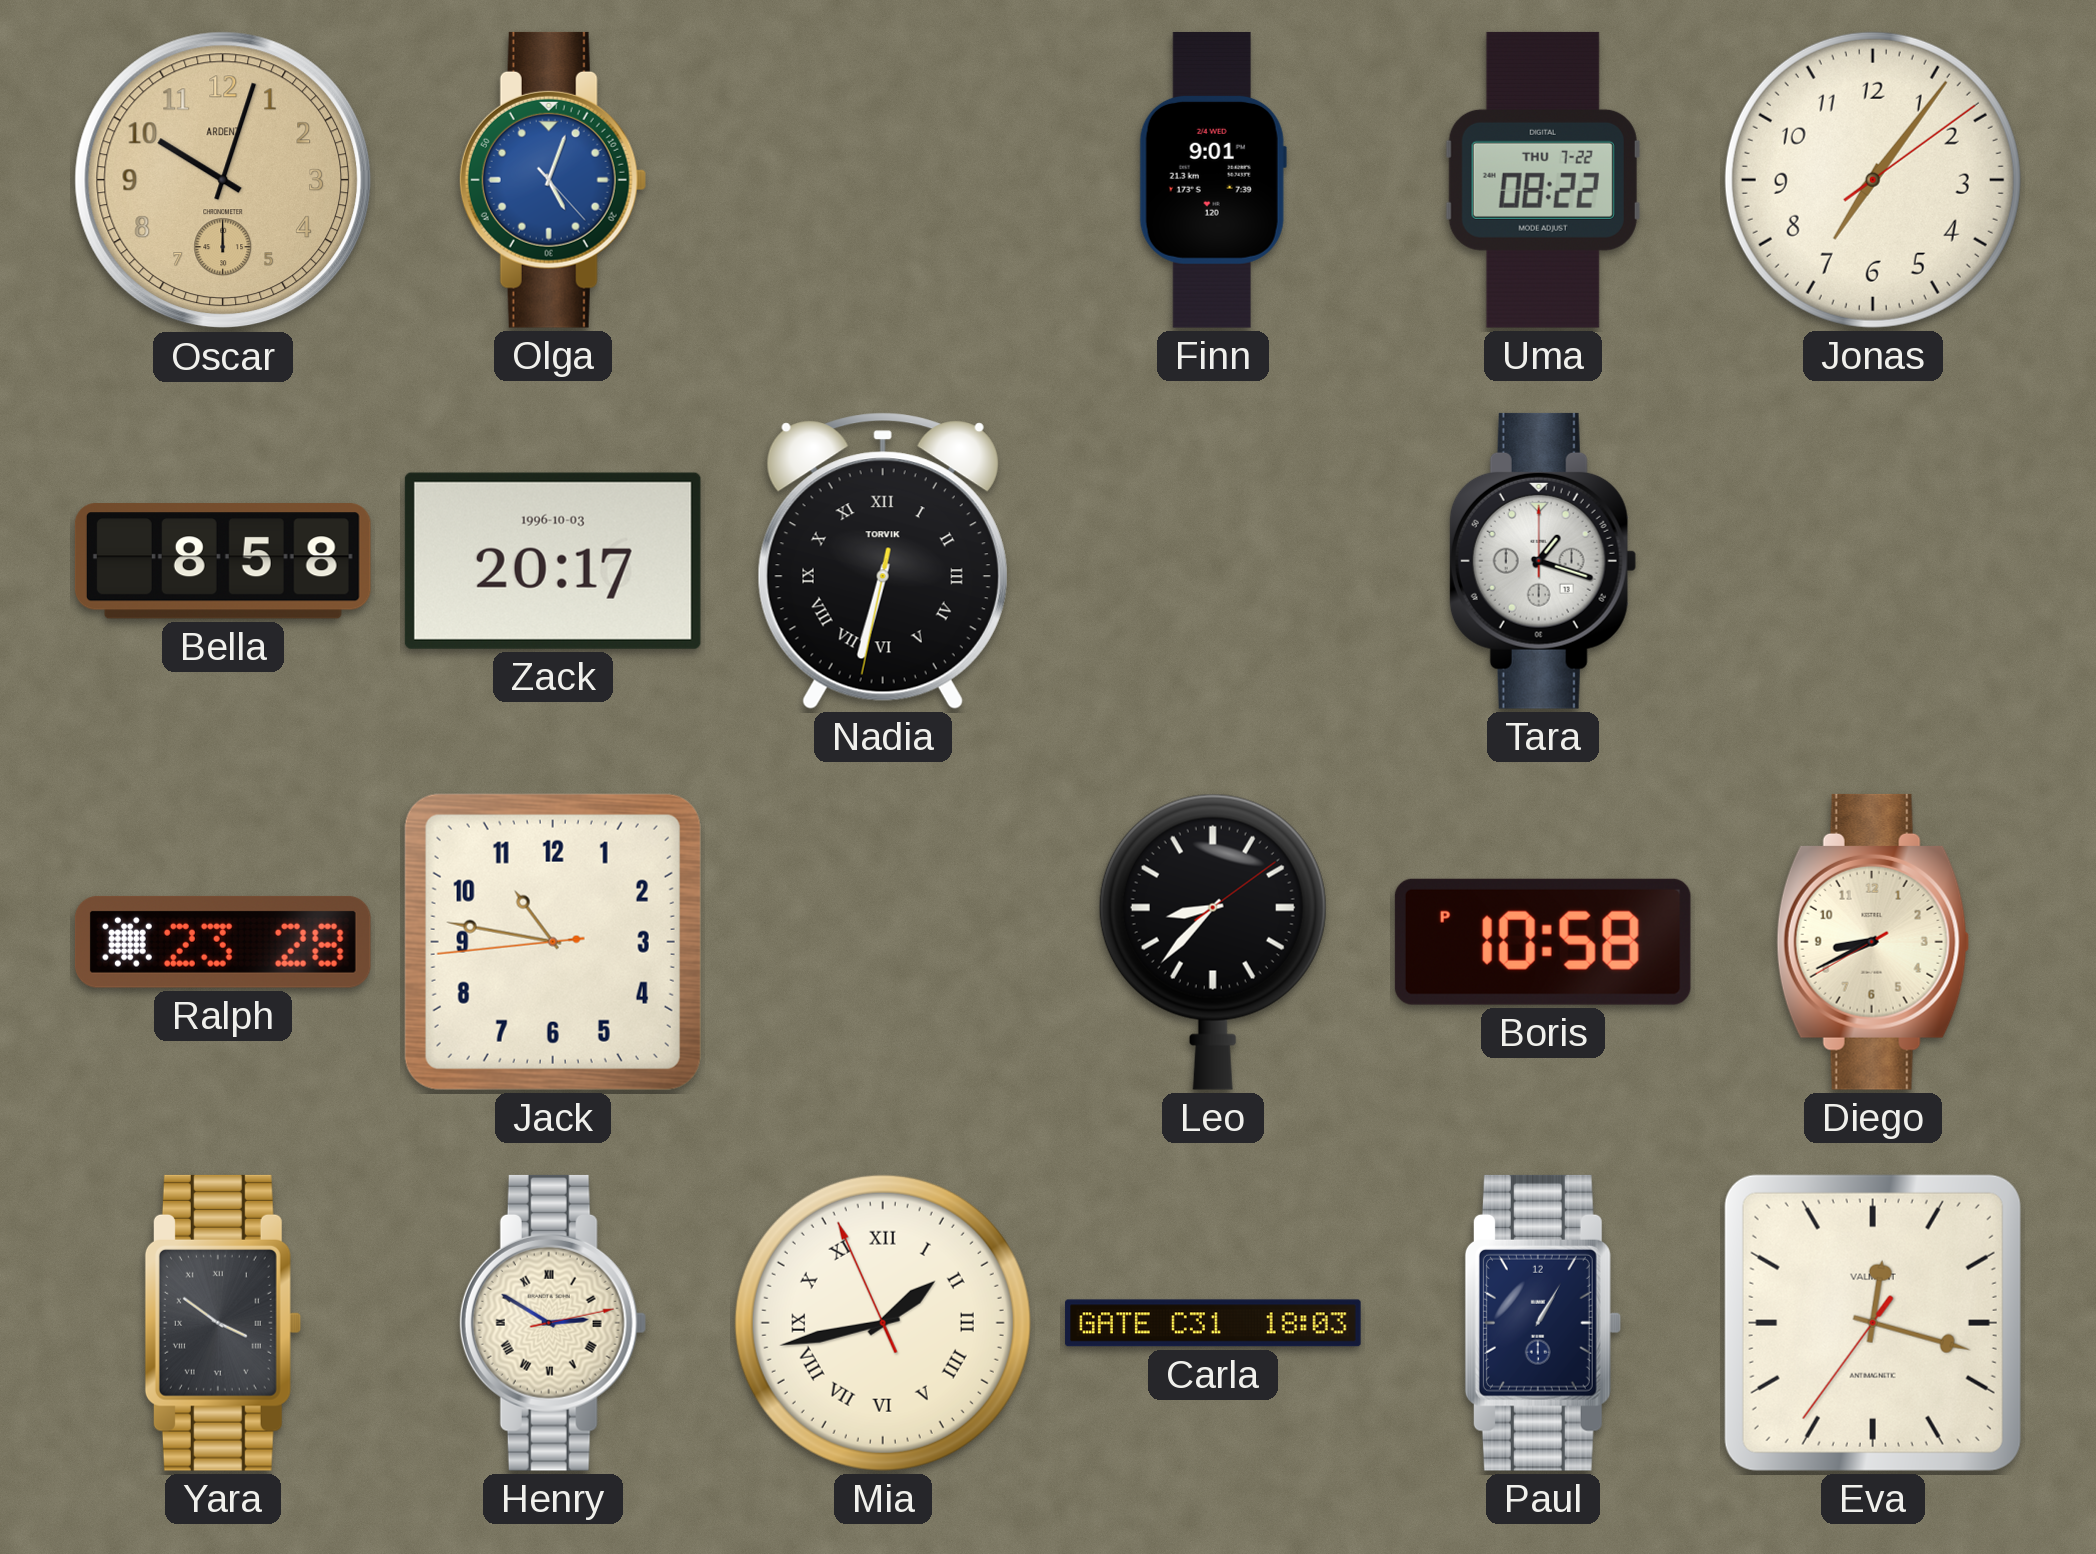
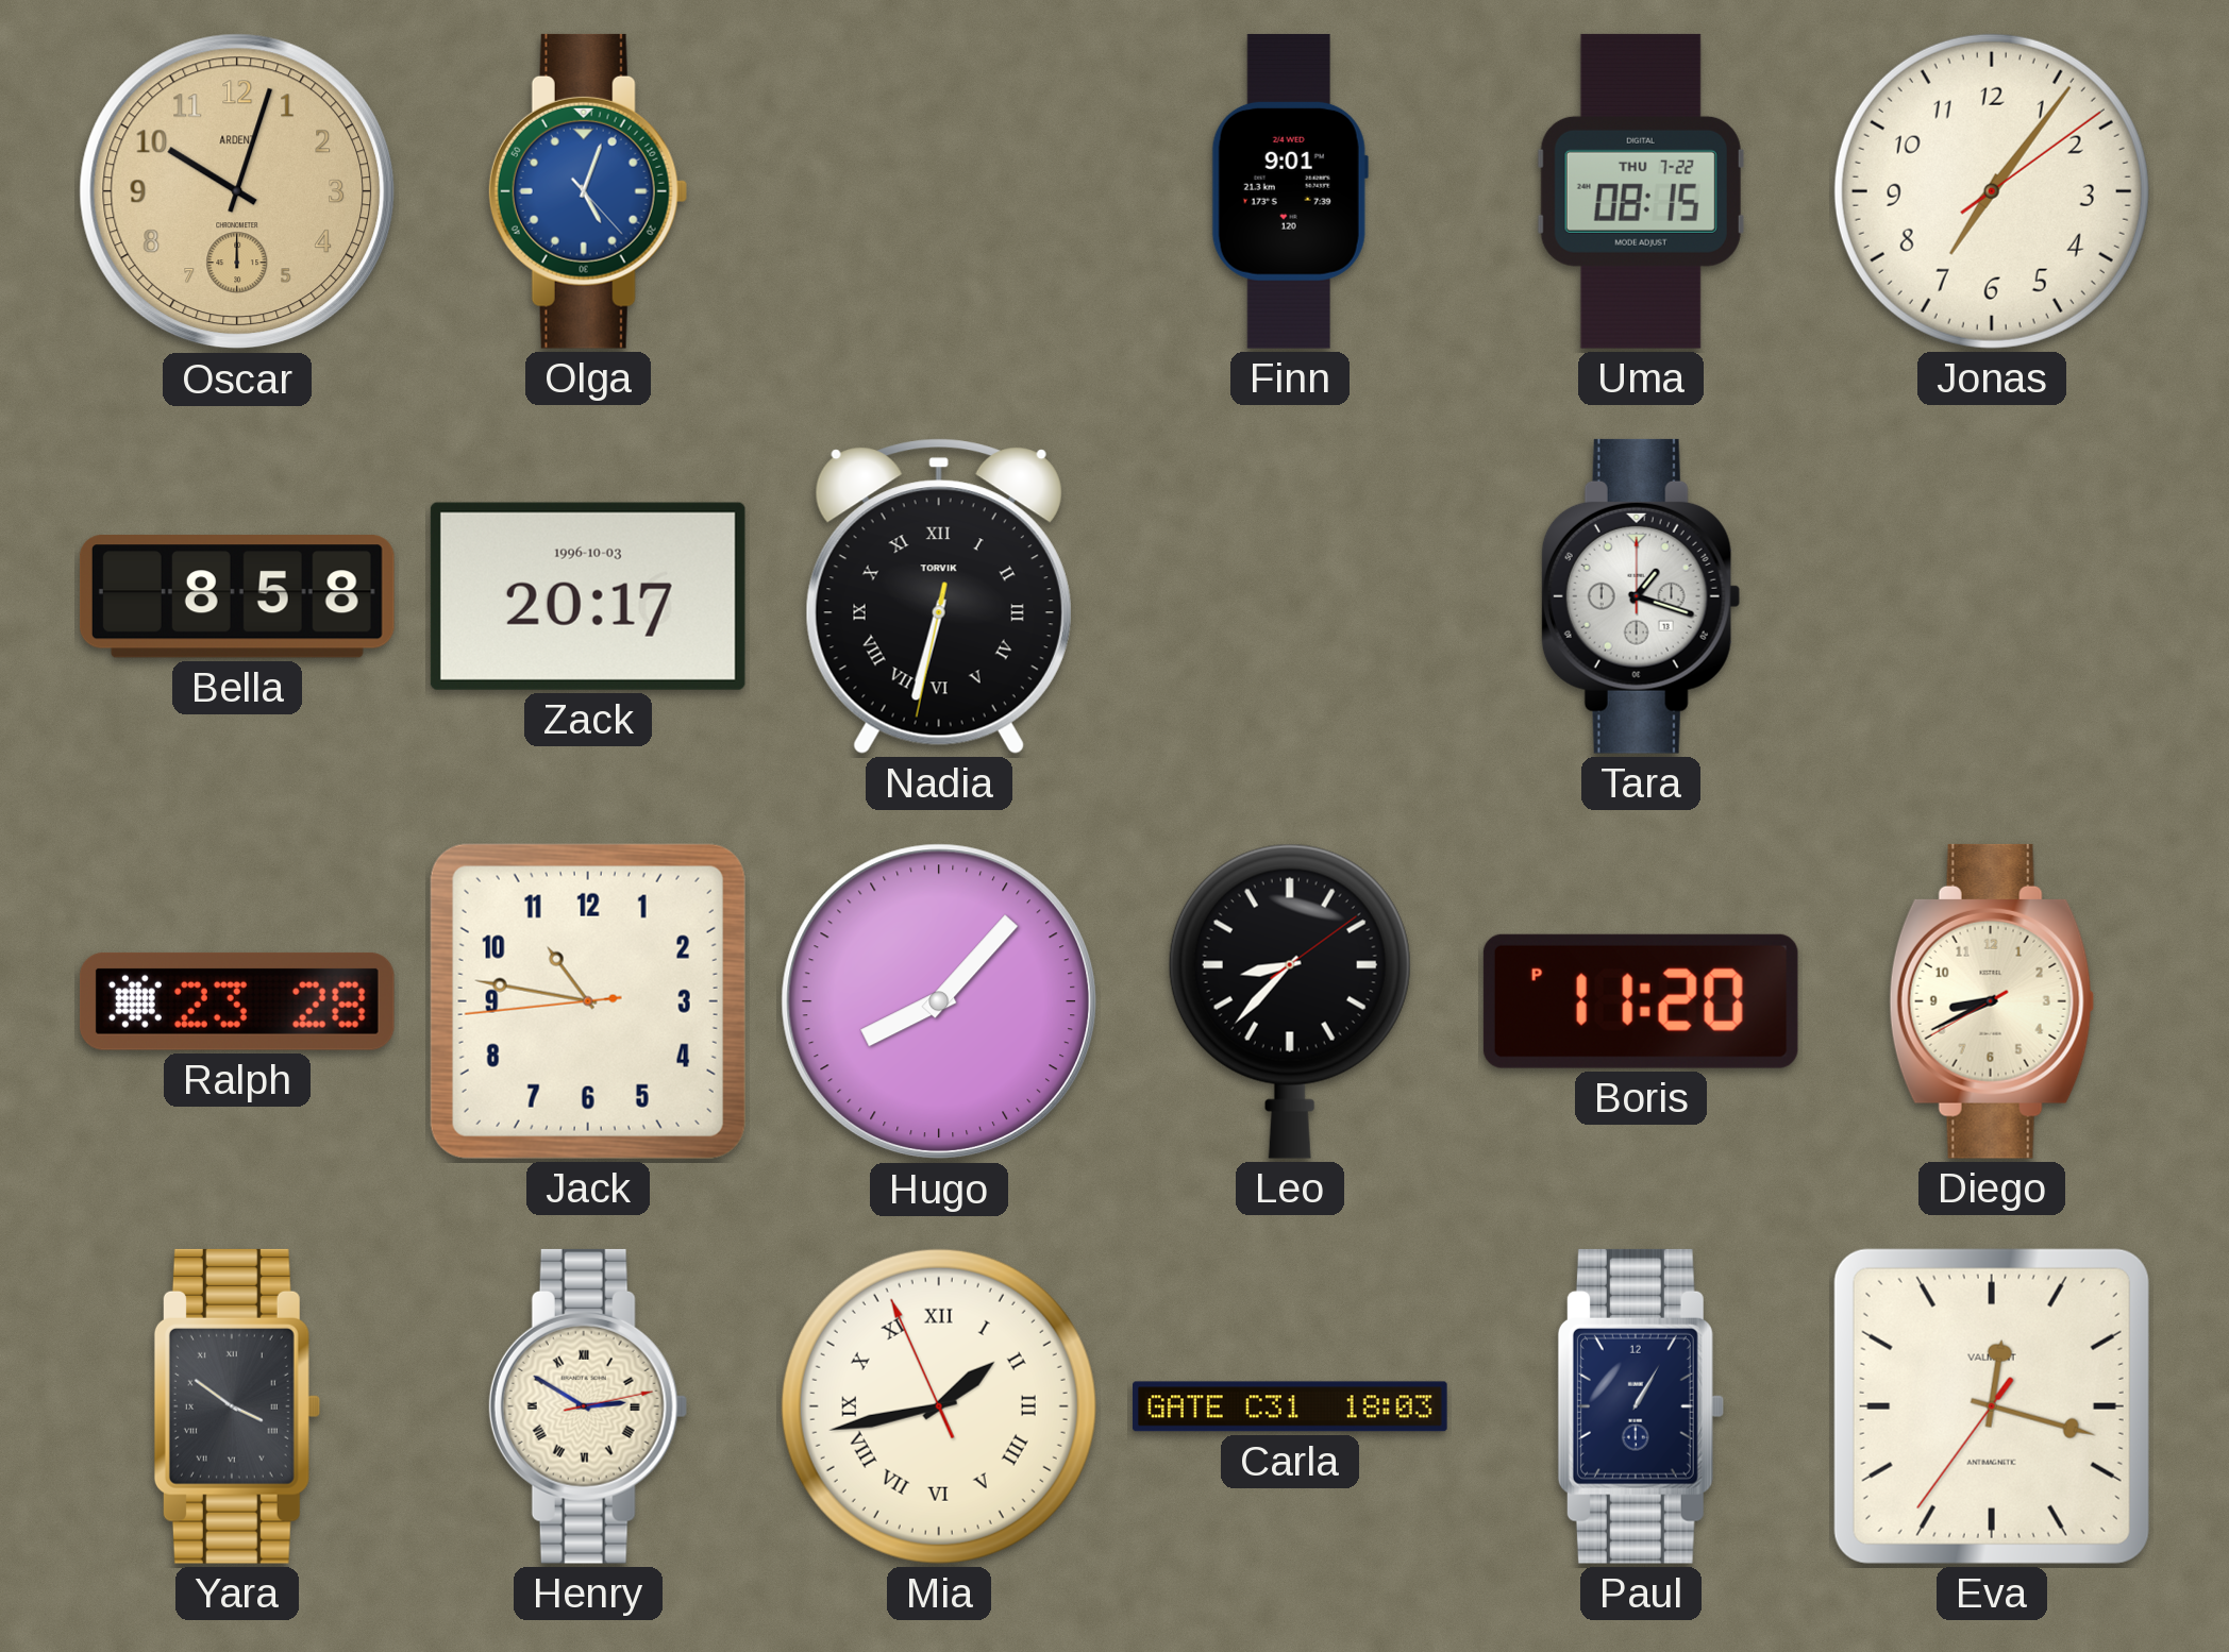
Uma: 08:22 -> 08:15 (1641, 191)
Hugo: none -> 8:07 (939, 1001)
Boris: 10:58 -> 11:20 (1641, 1001)
